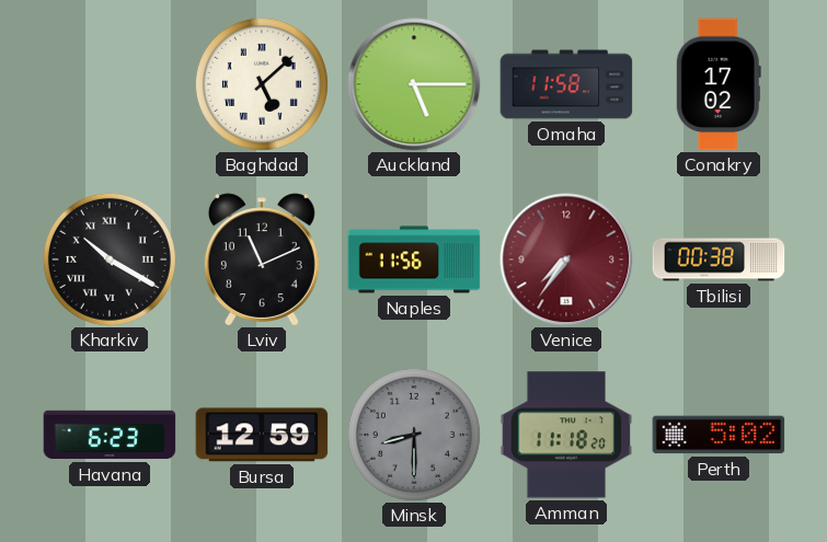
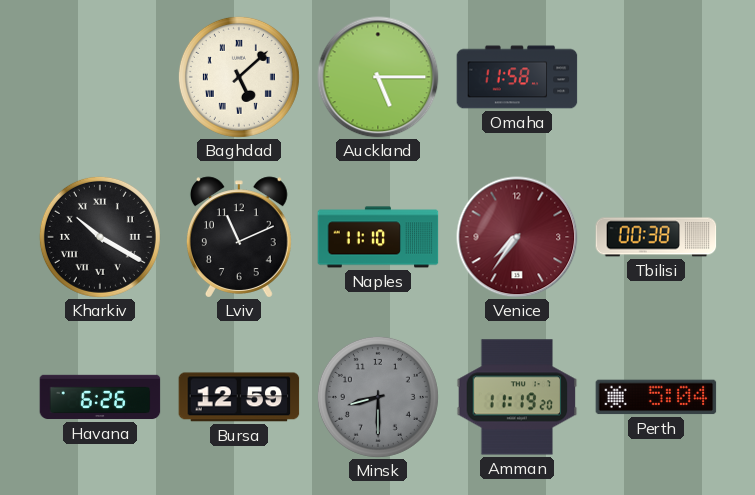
Conakry: 17:02 -> none (719, 84)
Naples: 11:56 -> 11:10 (378, 237)
Havana: 6:23 -> 6:26 (100, 397)
Amman: 11:18 -> 11:19 (517, 397)
Perth: 5:02 -> 5:04 (656, 397)
